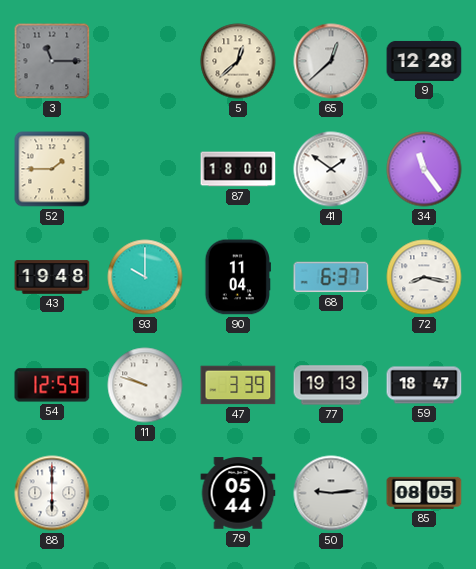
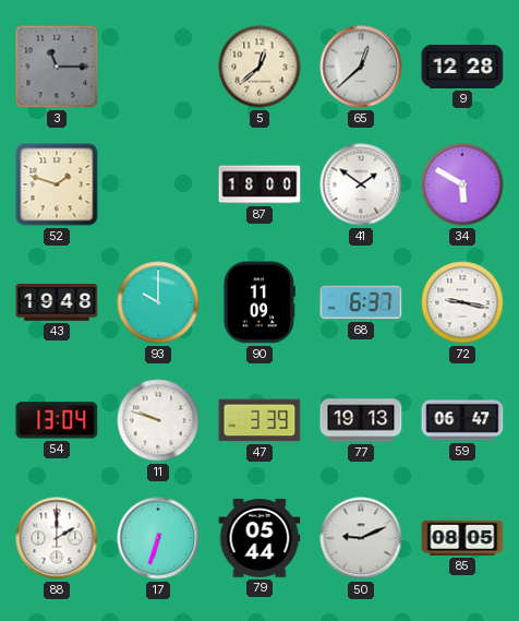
52: 1:45 -> 1:48 (57, 184)
34: 11:24 -> 5:50 (462, 184)
90: 11:04 -> 11:09 (258, 302)
72: 8:17 -> 9:17 (462, 302)
54: 12:59 -> 13:04 (57, 420)
59: 18:47 -> 06:47 (462, 420)
88: 6:00 -> 2:00 (57, 538)
17: none -> 6:33 (158, 538)
50: 9:14 -> 9:11 (361, 538)
